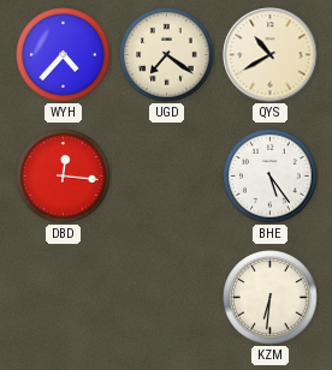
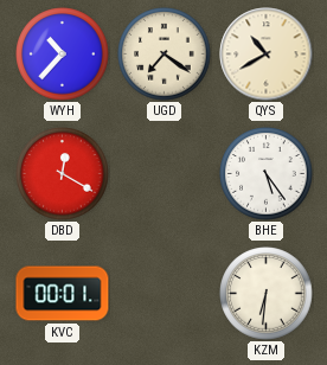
WYH: 4:37 -> 10:37 (63, 55)
DBD: 12:16 -> 12:20 (63, 174)
KVC: none -> 00:01 (63, 294)
